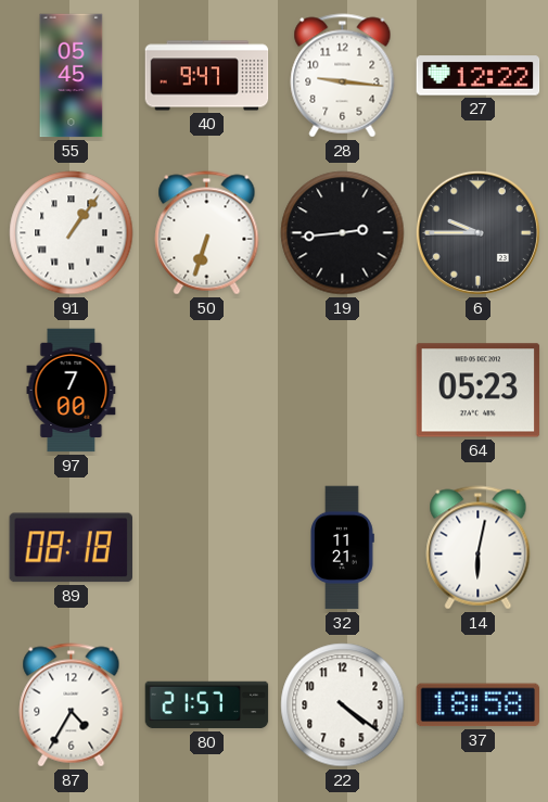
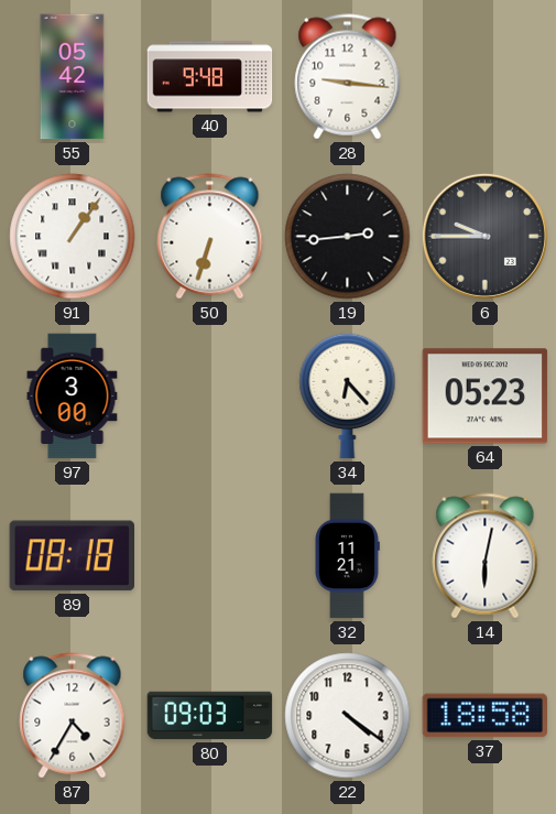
55: 05:45 -> 05:42 (73, 77)
40: 9:47 -> 9:48 (210, 77)
27: 12:22 -> none (479, 76)
97: 7:00 -> 3:00 (73, 397)
34: none -> 6:23 (348, 397)
80: 21:57 -> 09:03 (210, 716)
